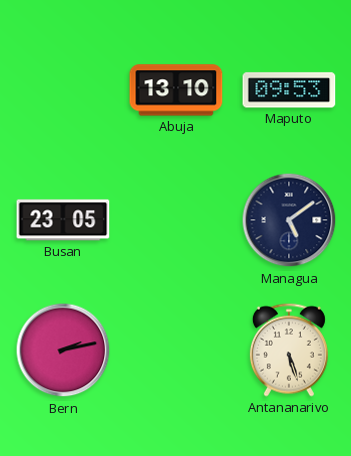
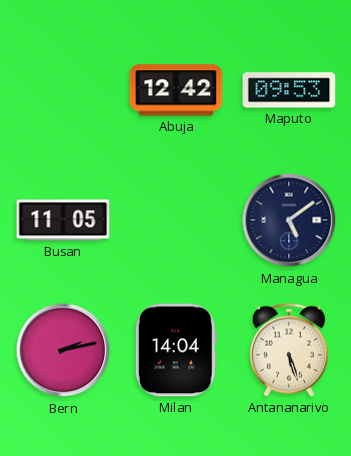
Abuja: 13:10 -> 12:42 (176, 90)
Busan: 23:05 -> 11:05 (63, 220)
Milan: none -> 14:04 (176, 350)
